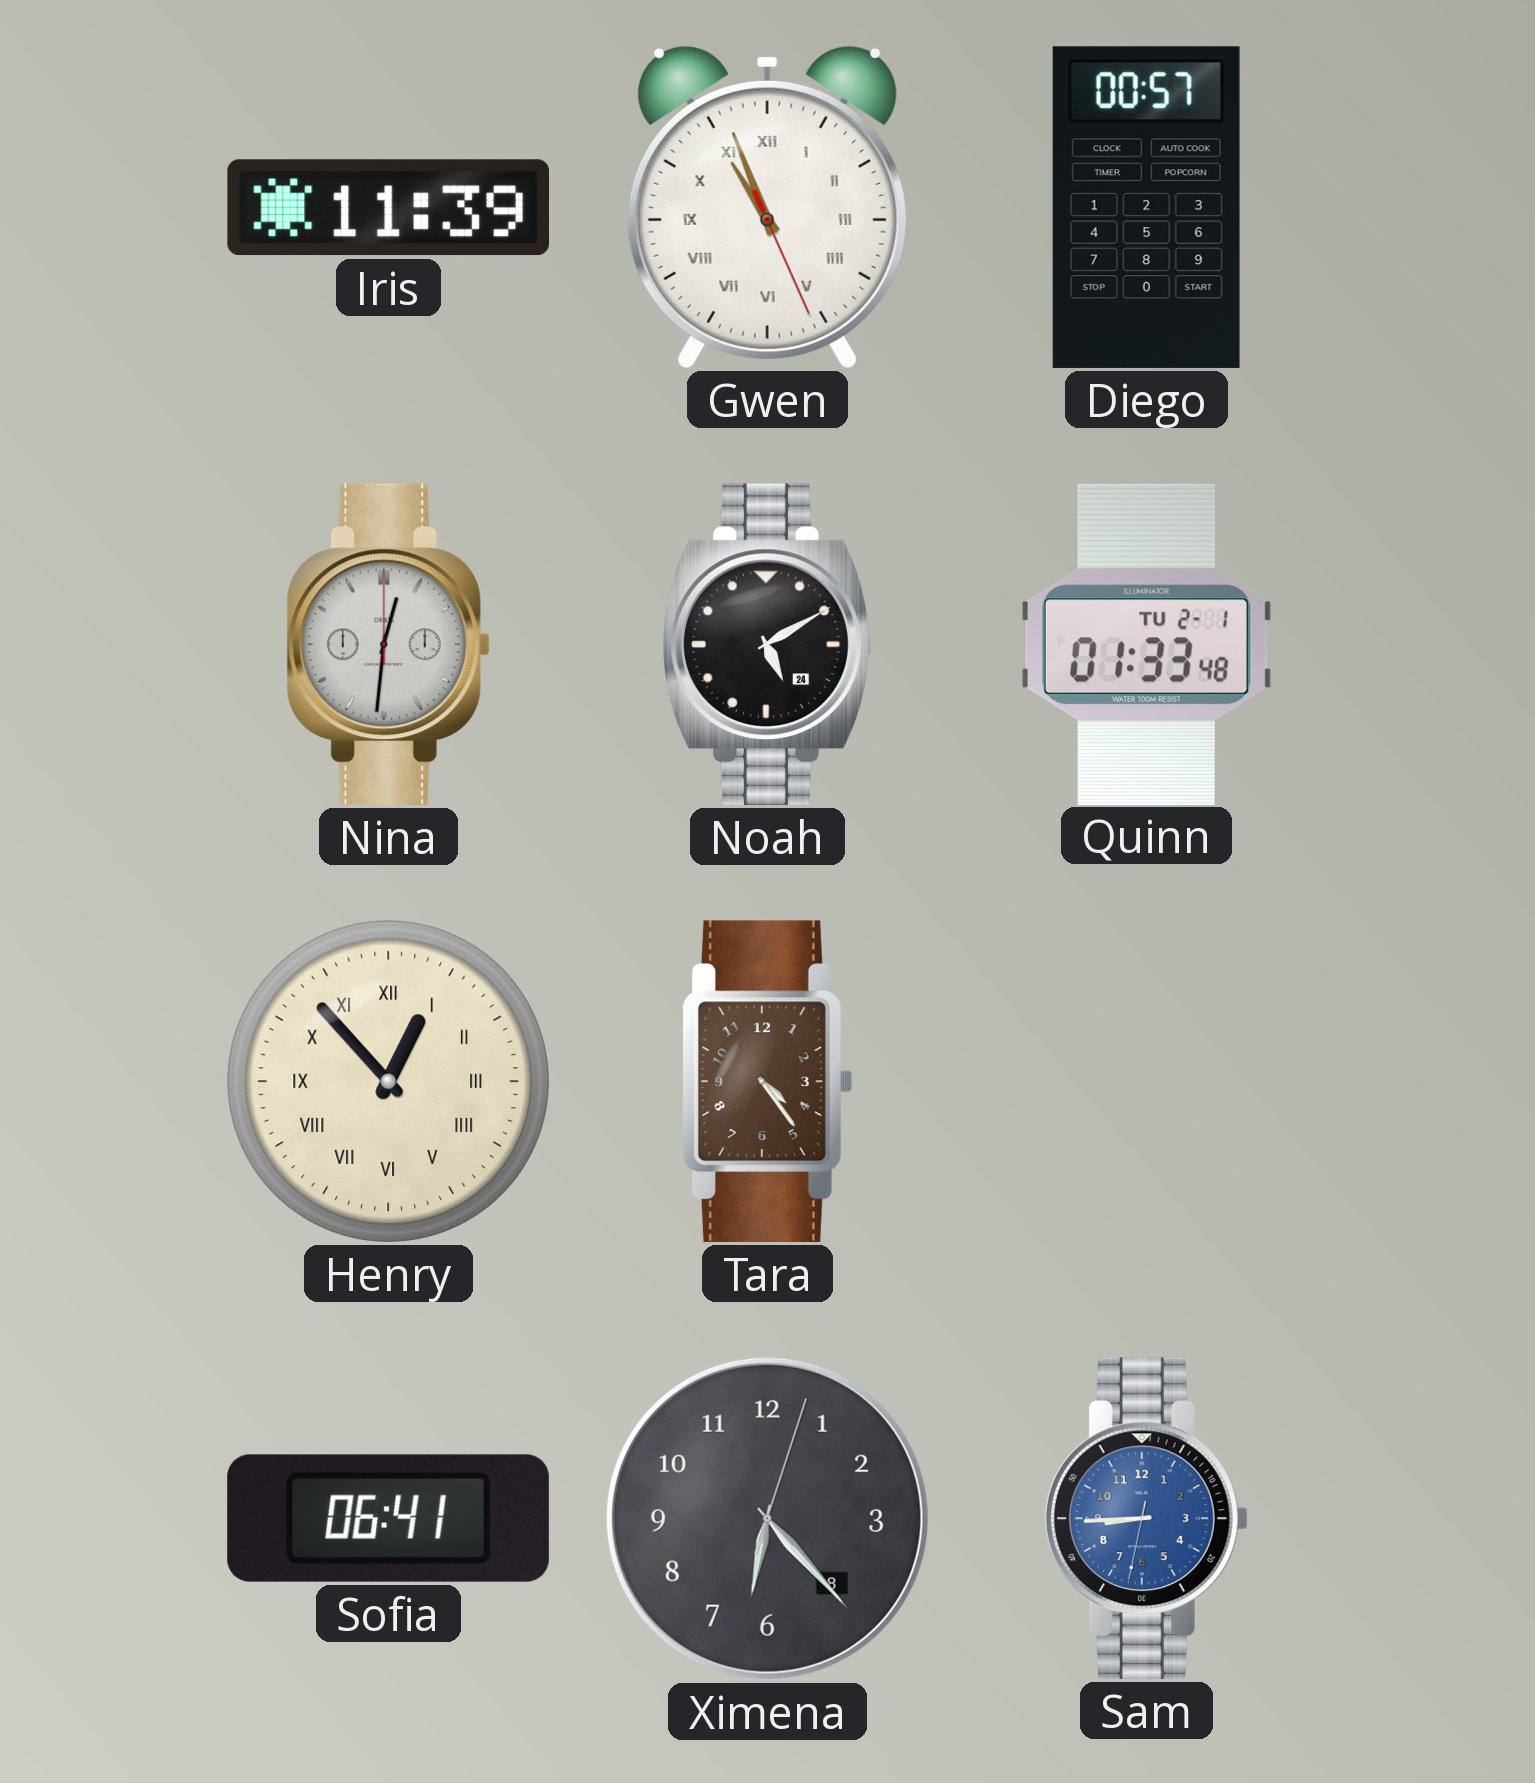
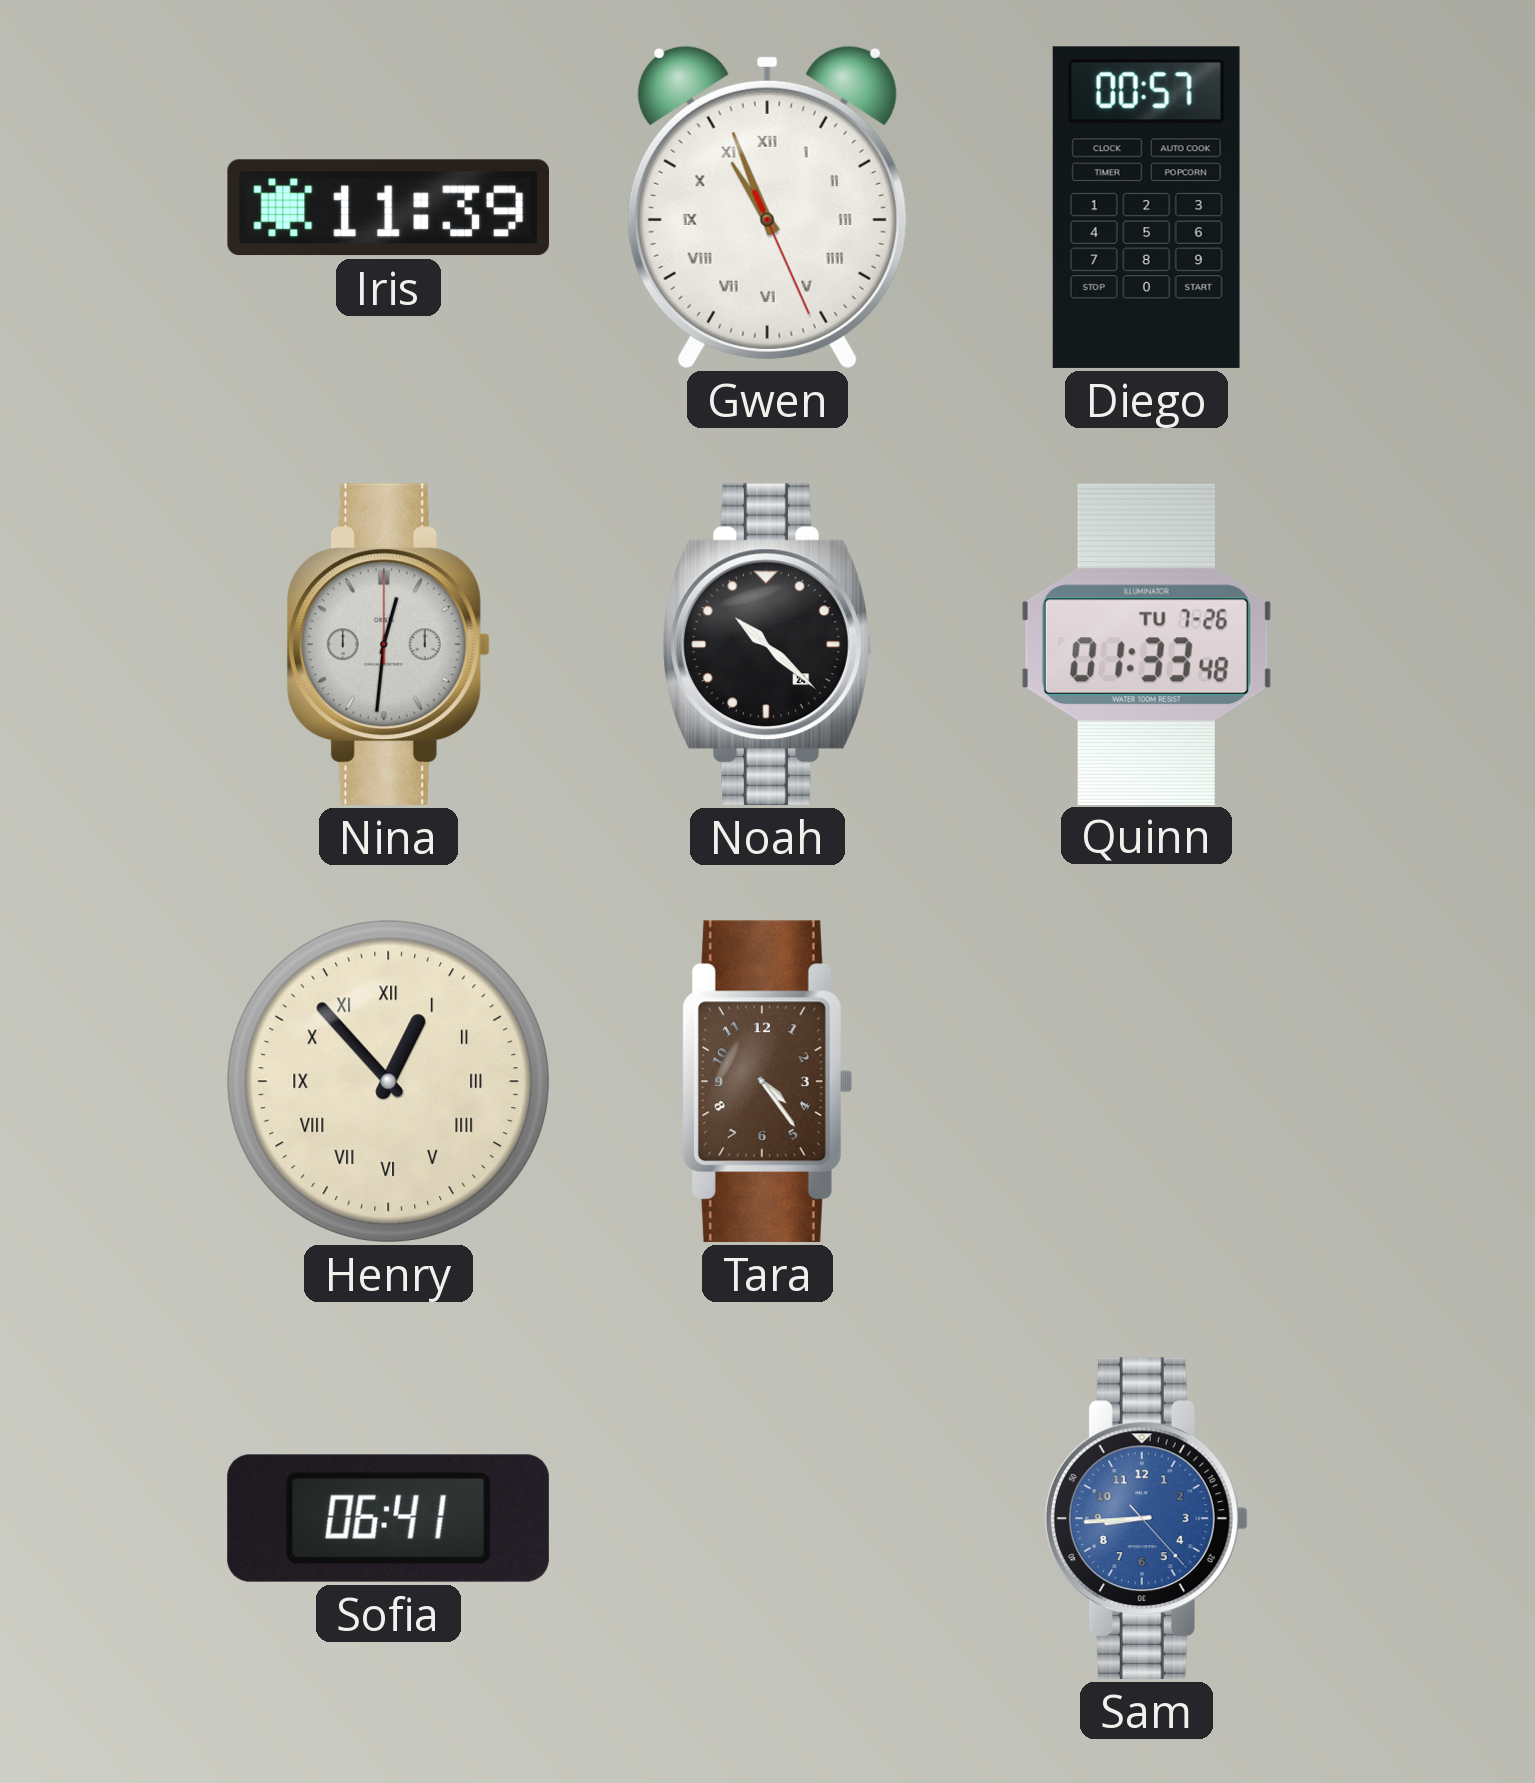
Noah: 5:10 -> 10:22 (767, 644)
Quinn date: TU 2-1 -> TU 7-26 (1146, 644)
Ximena: 6:23 -> none (767, 1518)
Sam: 8:44:32 -> 8:44:23 (1146, 1518)
